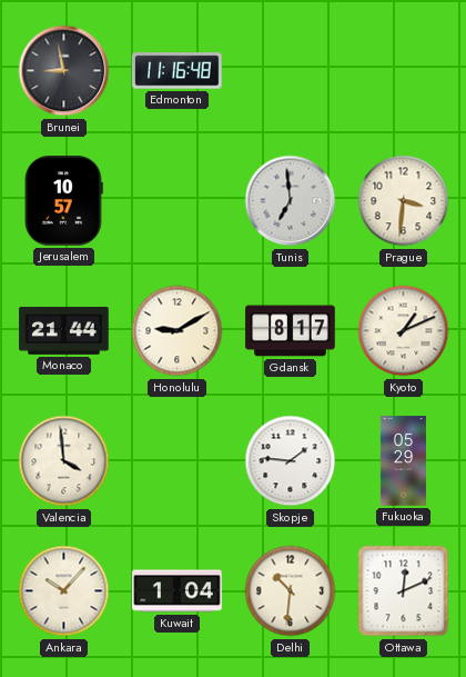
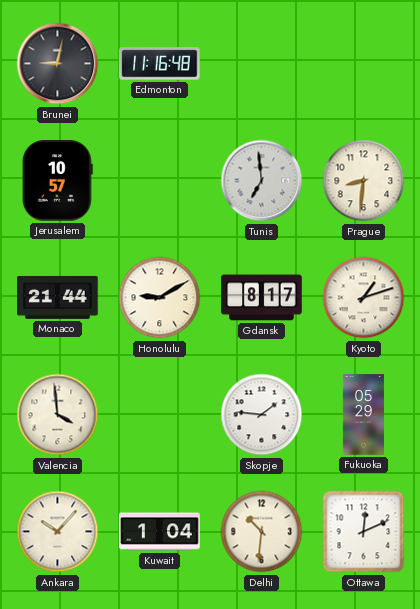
Brunei: 8:58 -> 9:02 (58, 64)
Prague: 3:31 -> 8:31 (364, 181)
Kyoto: 1:11 -> 1:12 (364, 298)
